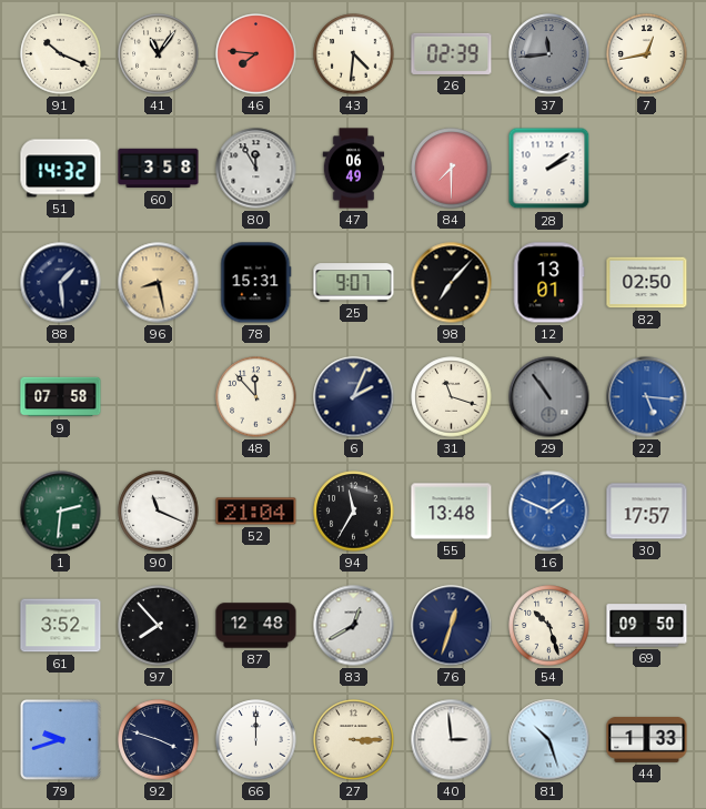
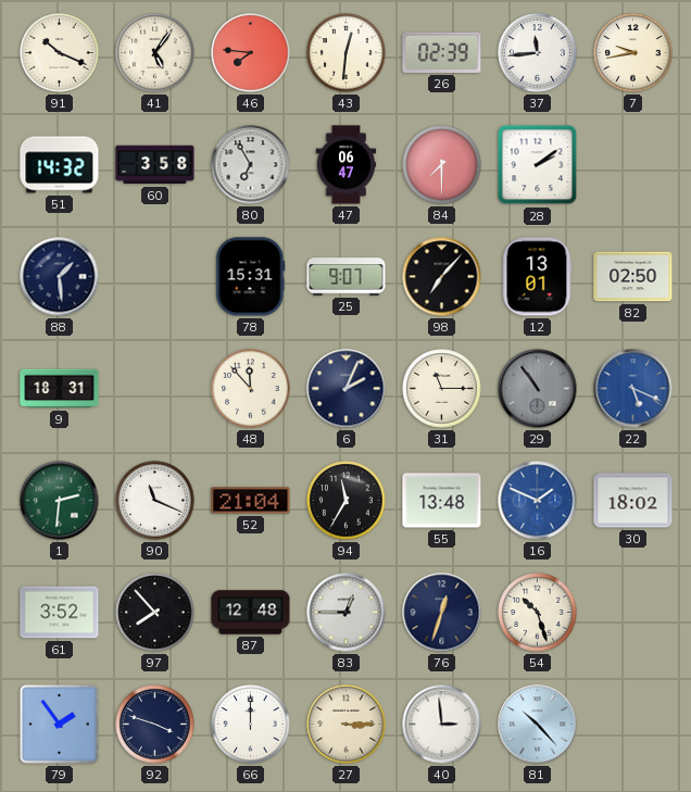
41: 11:06 -> 5:06 (155, 53)
43: 4:31 -> 12:31 (347, 53)
37 dial: grey -> white (538, 53)
7: 12:43 -> 9:43 (633, 53)
80: 11:55 -> 6:55 (251, 165)
47: 06:49 -> 06:47 (347, 165)
96: 8:28 -> none (159, 283)
9: 07:58 -> 18:31 (60, 389)
31: 11:18 -> 11:15 (442, 389)
22: 5:16 -> 5:19 (633, 389)
30: 17:57 -> 18:02 (633, 501)
83: 12:40 -> 12:45 (347, 613)
69: 09:50 -> none (647, 626)
79: 9:42 -> 1:54 (60, 725)
81: 10:27 -> 10:23 (538, 725)
44: 1:33 -> none (647, 739)
